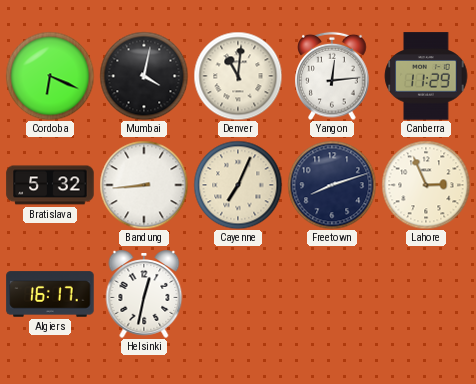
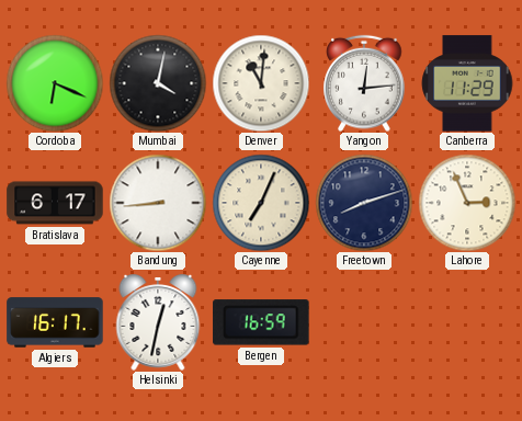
Bratislava: 5:32 -> 6:17 (55, 203)
Bergen: none -> 16:59 (261, 322)
